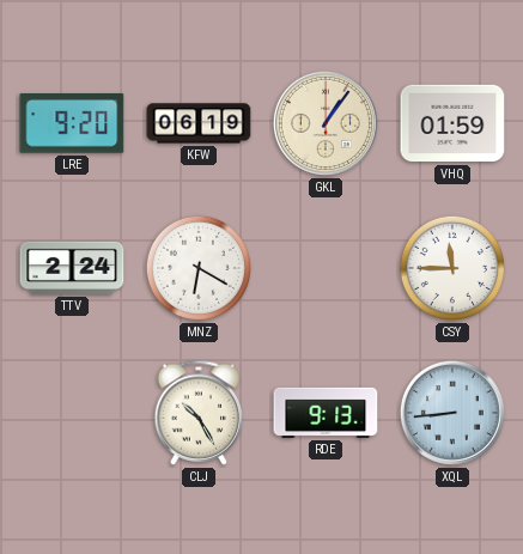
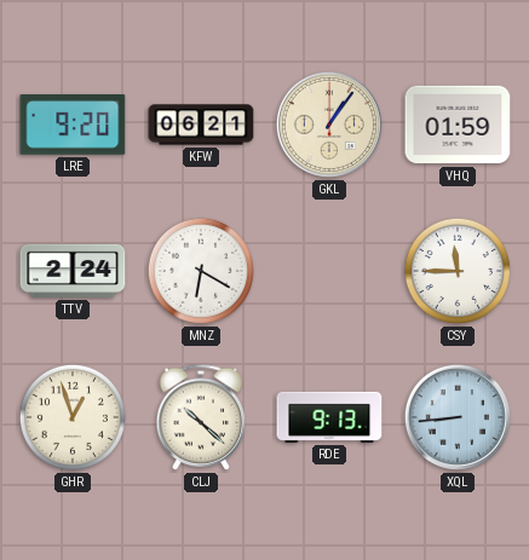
KFW: 06:19 -> 06:21 (201, 125)
GHR: none -> 12:57 (73, 417)
CLJ: 10:25 -> 10:22 (201, 417)
